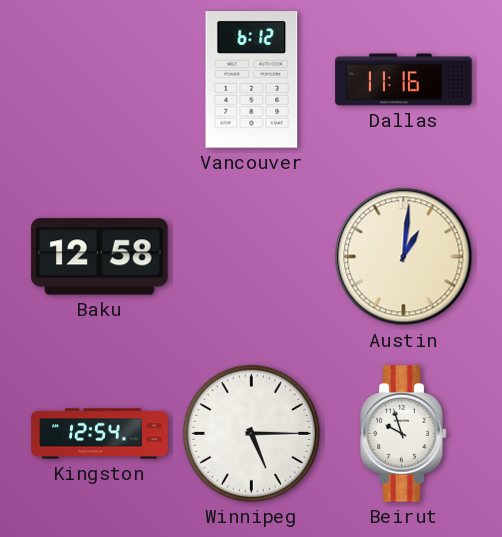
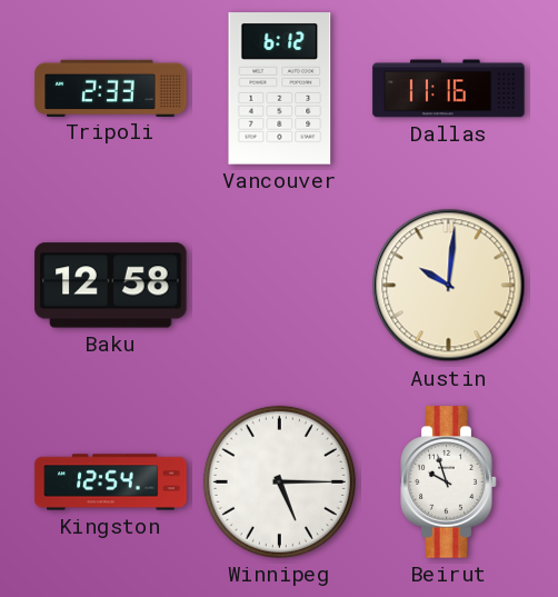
Tripoli: none -> 2:33 (111, 88)
Austin: 1:01 -> 10:01 (449, 286)
